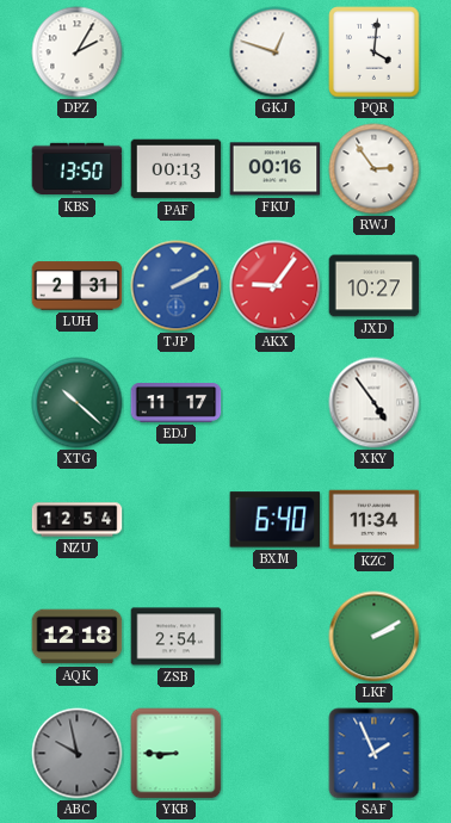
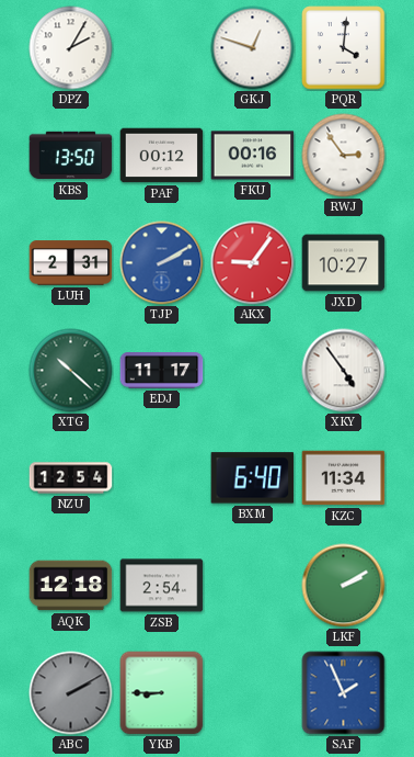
PAF: 00:13 -> 00:12 (162, 156)
ABC: 9:58 -> 2:10 (71, 693)
